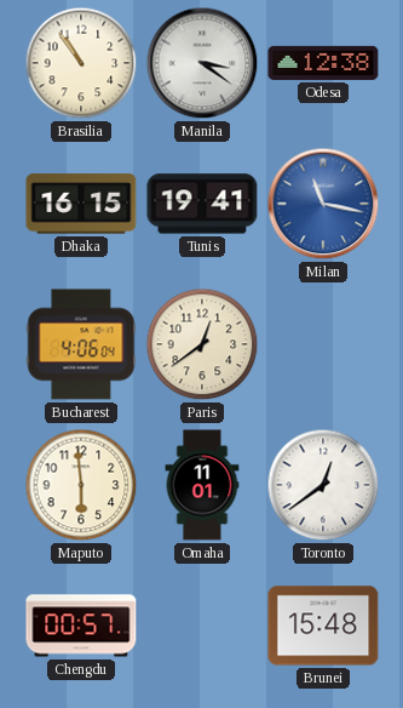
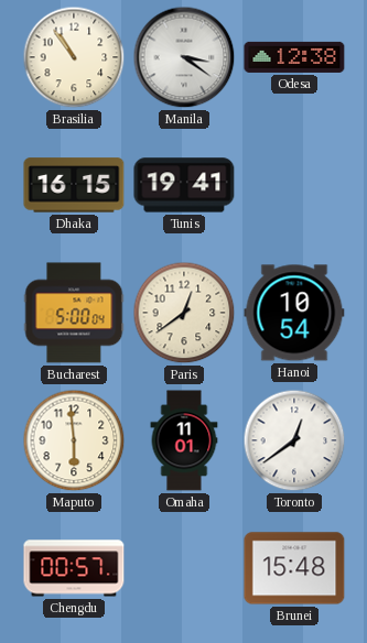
Milan: 11:17 -> none (323, 204)
Bucharest: 4:06 -> 5:00 (74, 313)
Hanoi: none -> 10:54 (294, 313)
